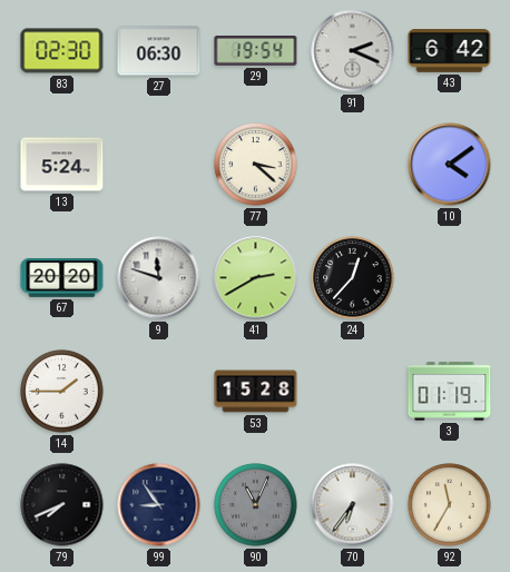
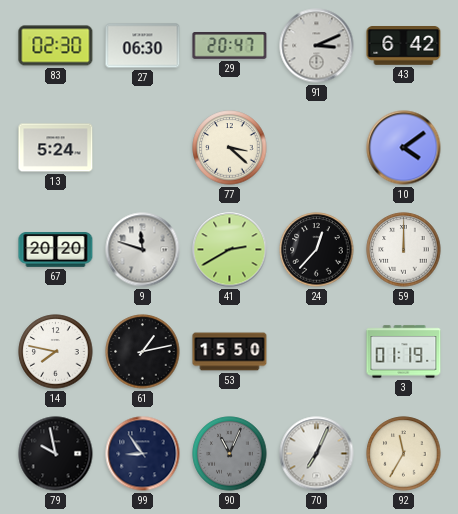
29: 19:54 -> 20:47 (230, 46)
91: 2:19 -> 3:11 (317, 46)
59: none -> 12:00 (404, 250)
14: 1:45 -> 7:47 (56, 352)
61: none -> 1:13 (143, 352)
53: 15:28 -> 15:50 (230, 352)
79: 7:41 -> 9:58 (56, 454)
70: 6:36 -> 7:04 (317, 454)
